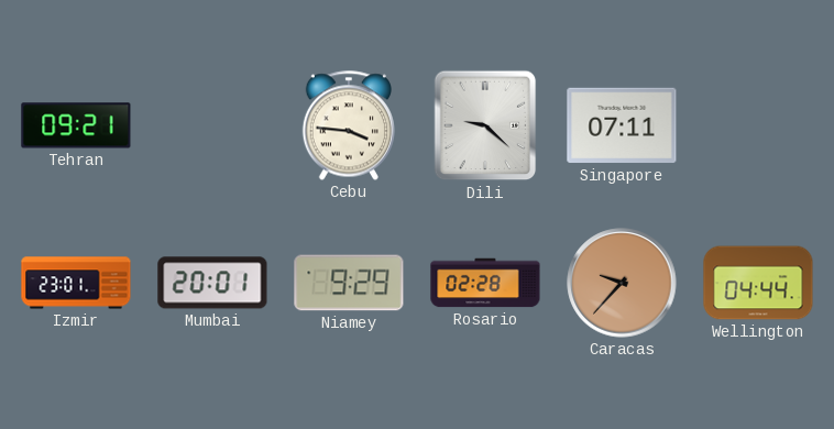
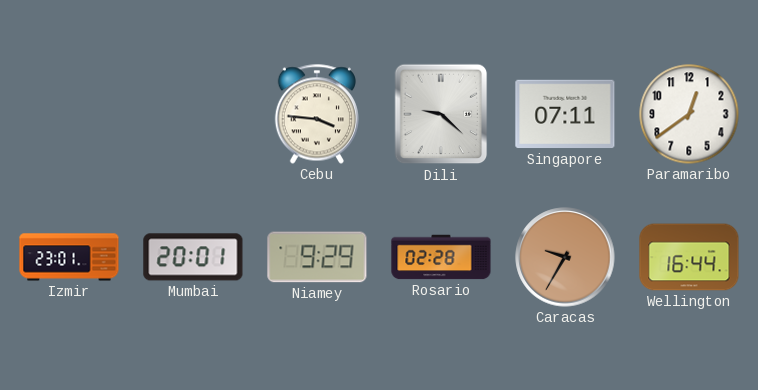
Tehran: 09:21 -> none (76, 125)
Paramaribo: none -> 12:39 (689, 114)
Caracas: 9:37 -> 9:35 (565, 257)
Wellington: 04:44 -> 16:44 (689, 257)
